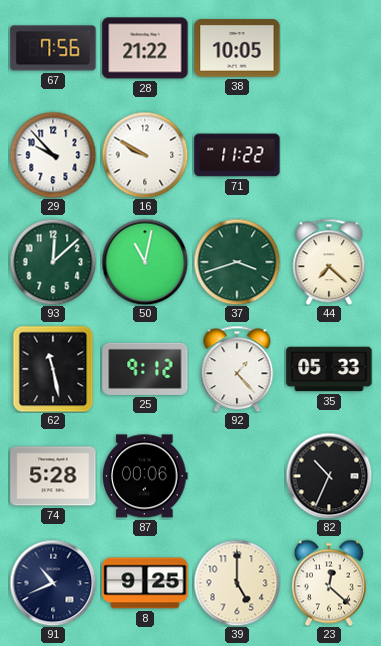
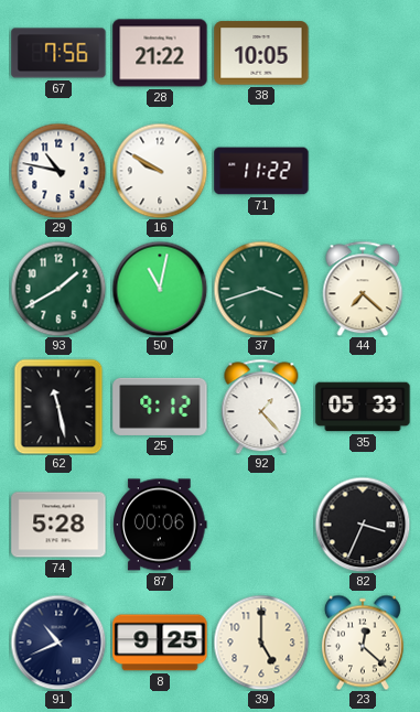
29: 9:53 -> 10:47 (58, 171)
93: 12:08 -> 1:40 (58, 289)
82: 10:34 -> 3:34 (363, 525)
